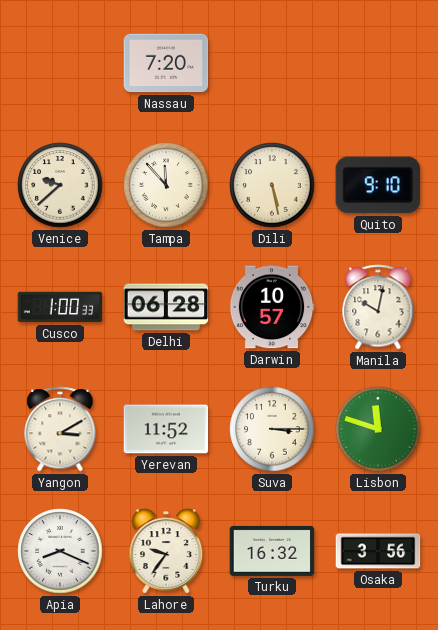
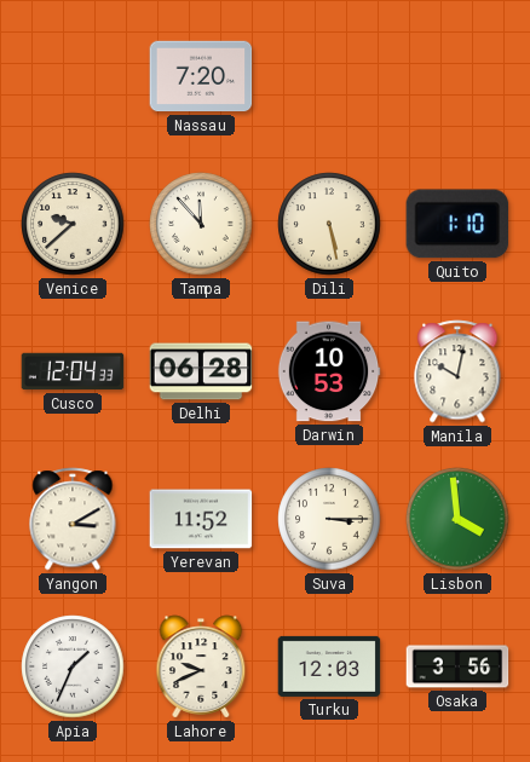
Quito: 9:10 -> 1:10 (457, 224)
Cusco: 1:00 -> 12:04 (73, 371)
Darwin: 10:57 -> 10:53 (329, 371)
Lisbon: 11:48 -> 3:59 (457, 519)
Apia: 8:19 -> 1:34 (73, 666)
Lahore: 9:36 -> 9:41 (201, 666)
Turku: 16:32 -> 12:03 (329, 666)
